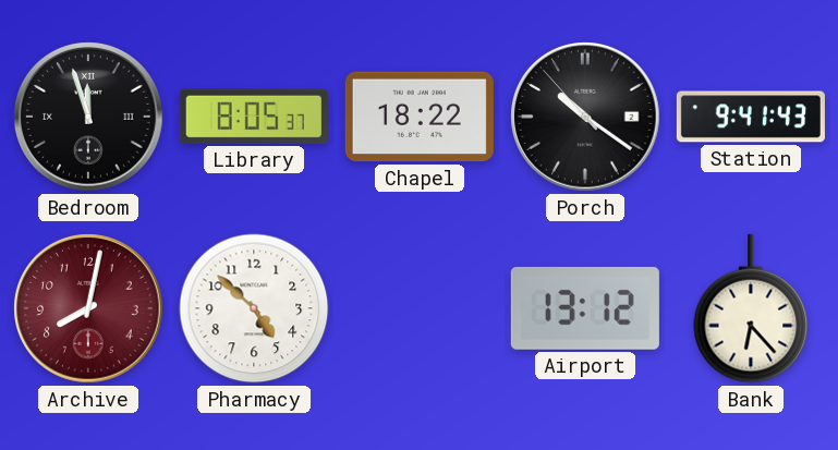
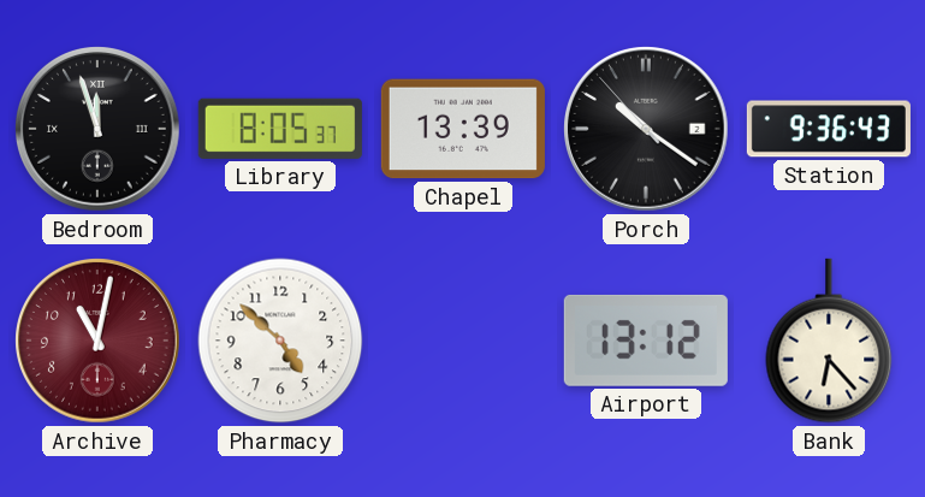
Chapel: 18:22 -> 13:39 (463, 129)
Station: 9:41 -> 9:36 (829, 129)
Archive: 8:02 -> 11:02 (97, 341)
